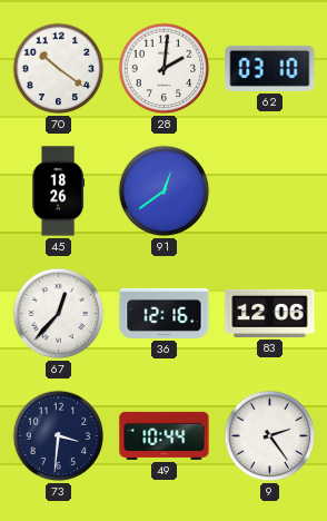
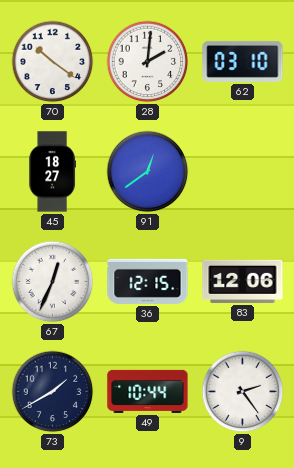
45: 18:26 -> 18:27 (52, 172)
67: 12:37 -> 12:34 (53, 282)
36: 12:16 -> 12:15 (148, 281)
73: 3:31 -> 1:40 (53, 392)
